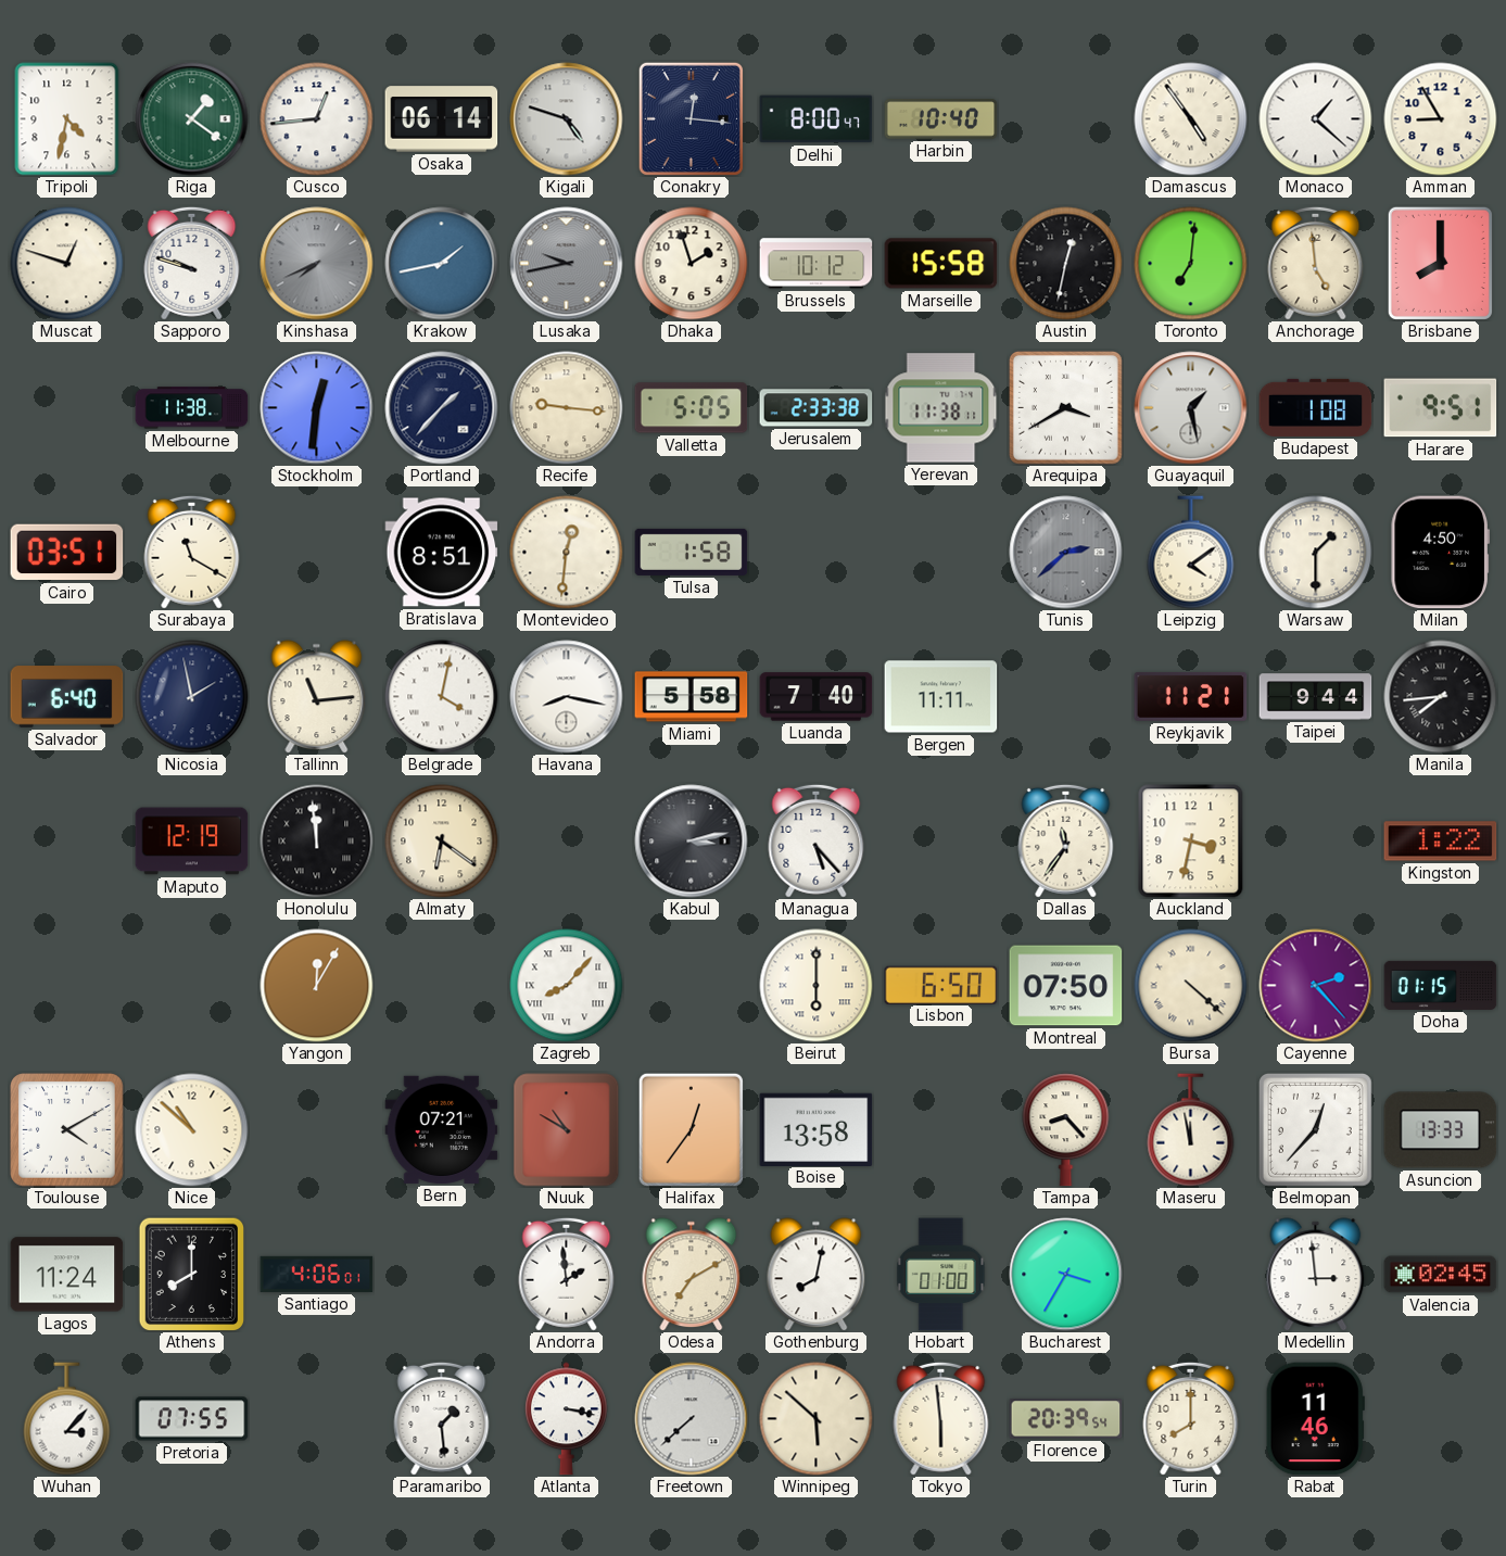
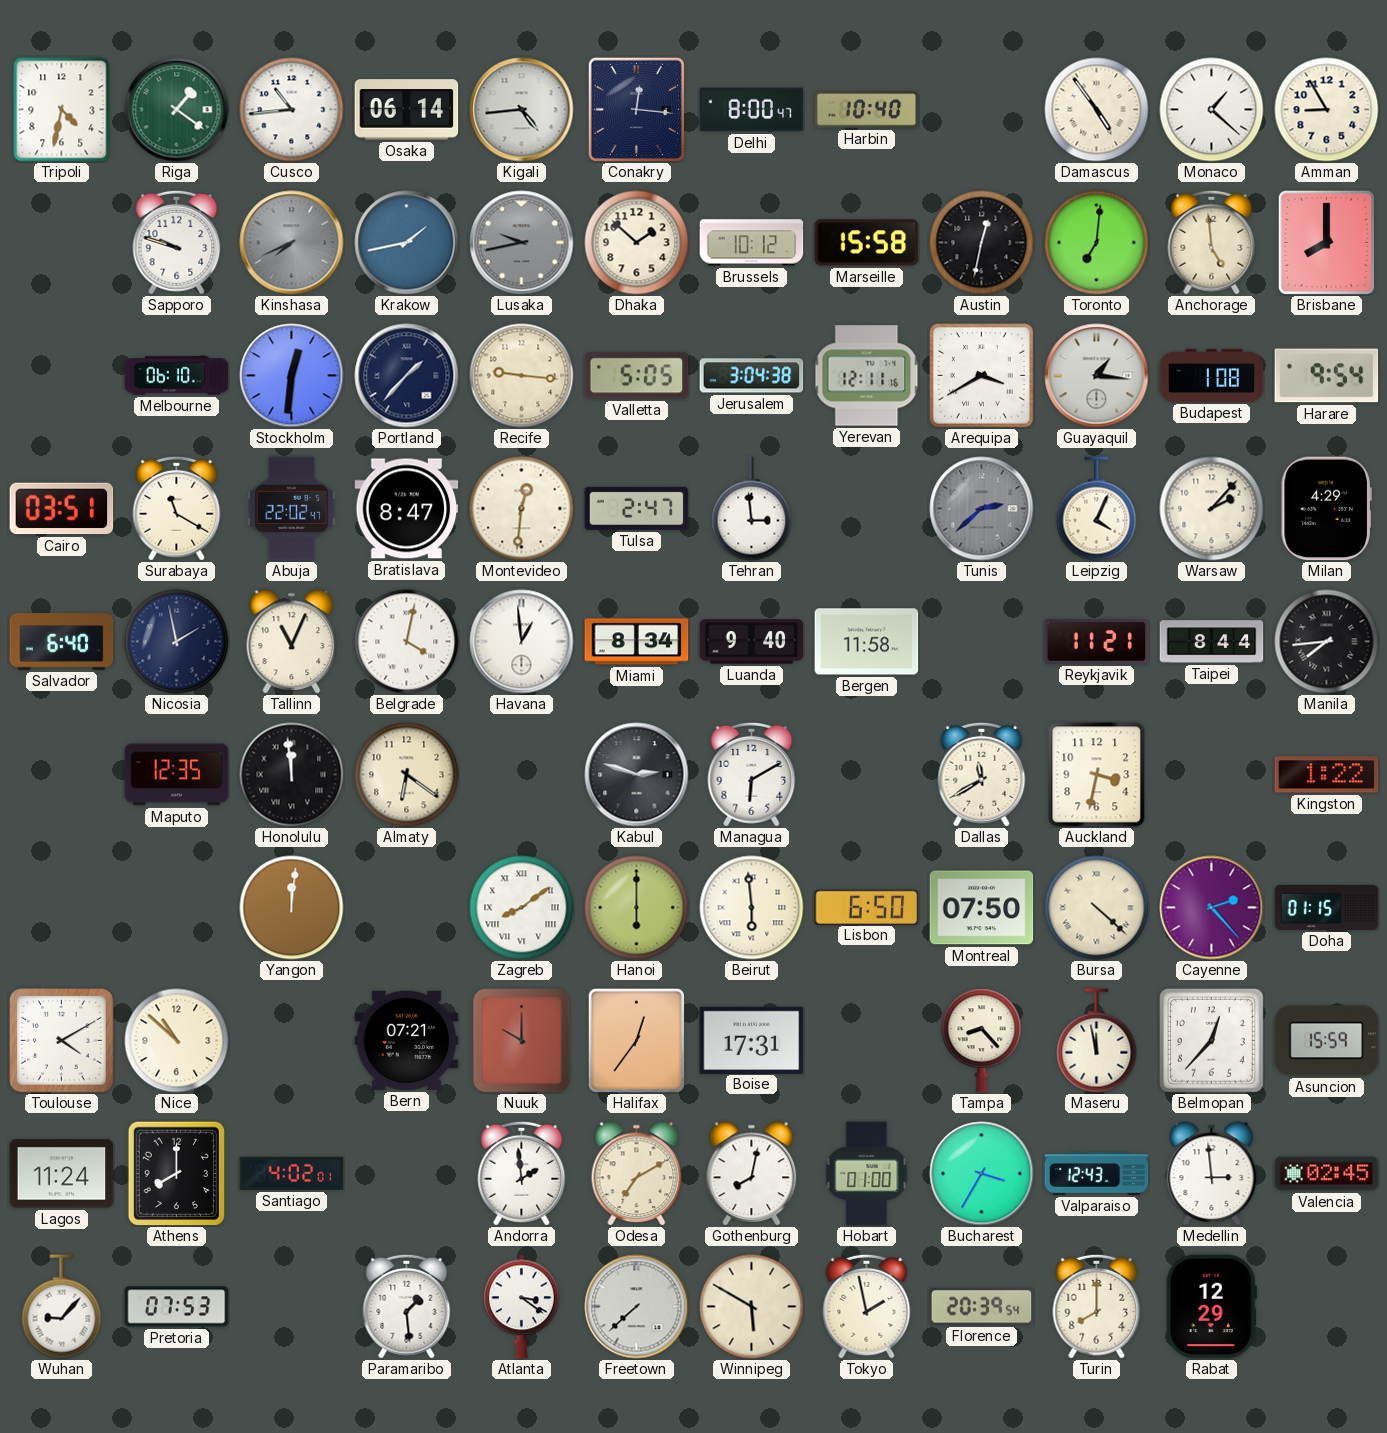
Cusco: 12:44 -> 10:44 (292, 110)
Kigali: 4:48 -> 4:44 (522, 110)
Muscat: 12:48 -> none (67, 264)
Dhaka: 1:57 -> 1:52 (637, 243)
Melbourne: 11:38 -> 06:10 (177, 376)
Jerusalem: 2:33 -> 3:04 (752, 376)
Yerevan: 11:38 -> 12:11 (867, 376)
Guayaquil: 1:28 -> 1:16 (1097, 376)
Harare: 9:51 -> 9:54 (1327, 376)
Abuja: none -> 22:02 (292, 509)
Bratislava: 8:51 -> 8:47 (407, 509)
Tulsa: 1:58 -> 2:47 (637, 508)
Tehran: none -> 2:59 (752, 509)
Leipzig: 4:09 -> 4:04 (1097, 509)
Warsaw: 1:30 -> 2:07 (1212, 509)
Milan: 4:50 -> 4:29 (1326, 509)
Tallinn: 11:14 -> 11:04 (292, 642)
Havana: 8:17 -> 12:59 (522, 642)
Miami: 5:58 -> 8:34 (637, 642)
Luanda: 7:40 -> 9:40 (752, 642)
Bergen: 11:11 -> 11:58 (867, 642)
Taipei: 9:44 -> 8:44 (1212, 642)
Maputo: 12:19 -> 12:35 (177, 775)
Kabul: 3:13 -> 2:48 (637, 775)
Managua: 5:23 -> 6:10 (752, 774)
Dallas: 11:36 -> 11:40 (982, 774)
Yangon: 12:05 -> 12:01 (292, 908)
Zagreb: 8:07 -> 8:09 (522, 908)
Hanoi: none -> 6:00 (637, 908)
Beirut: 6:00 -> 5:59 (752, 908)
Nuuk: 10:50 -> 10:00 (522, 1041)
Boise: 13:58 -> 17:31 (752, 1040)
Asuncion: 13:33 -> 15:59 (1327, 1041)
Santiago: 4:06 -> 4:02 (292, 1173)
Valparaiso: none -> 12:43 (1097, 1173)
Wuhan: 3:07 -> 9:07 (62, 1307)
Pretoria: 07:55 -> 07:53 (177, 1307)
Atlanta: 3:17 -> 3:21 (522, 1307)
Winnipeg: 5:52 -> 5:50 (752, 1307)
Tokyo: 5:59 -> 1:58 (867, 1306)
Rabat: 11:46 -> 12:29 (1211, 1307)
